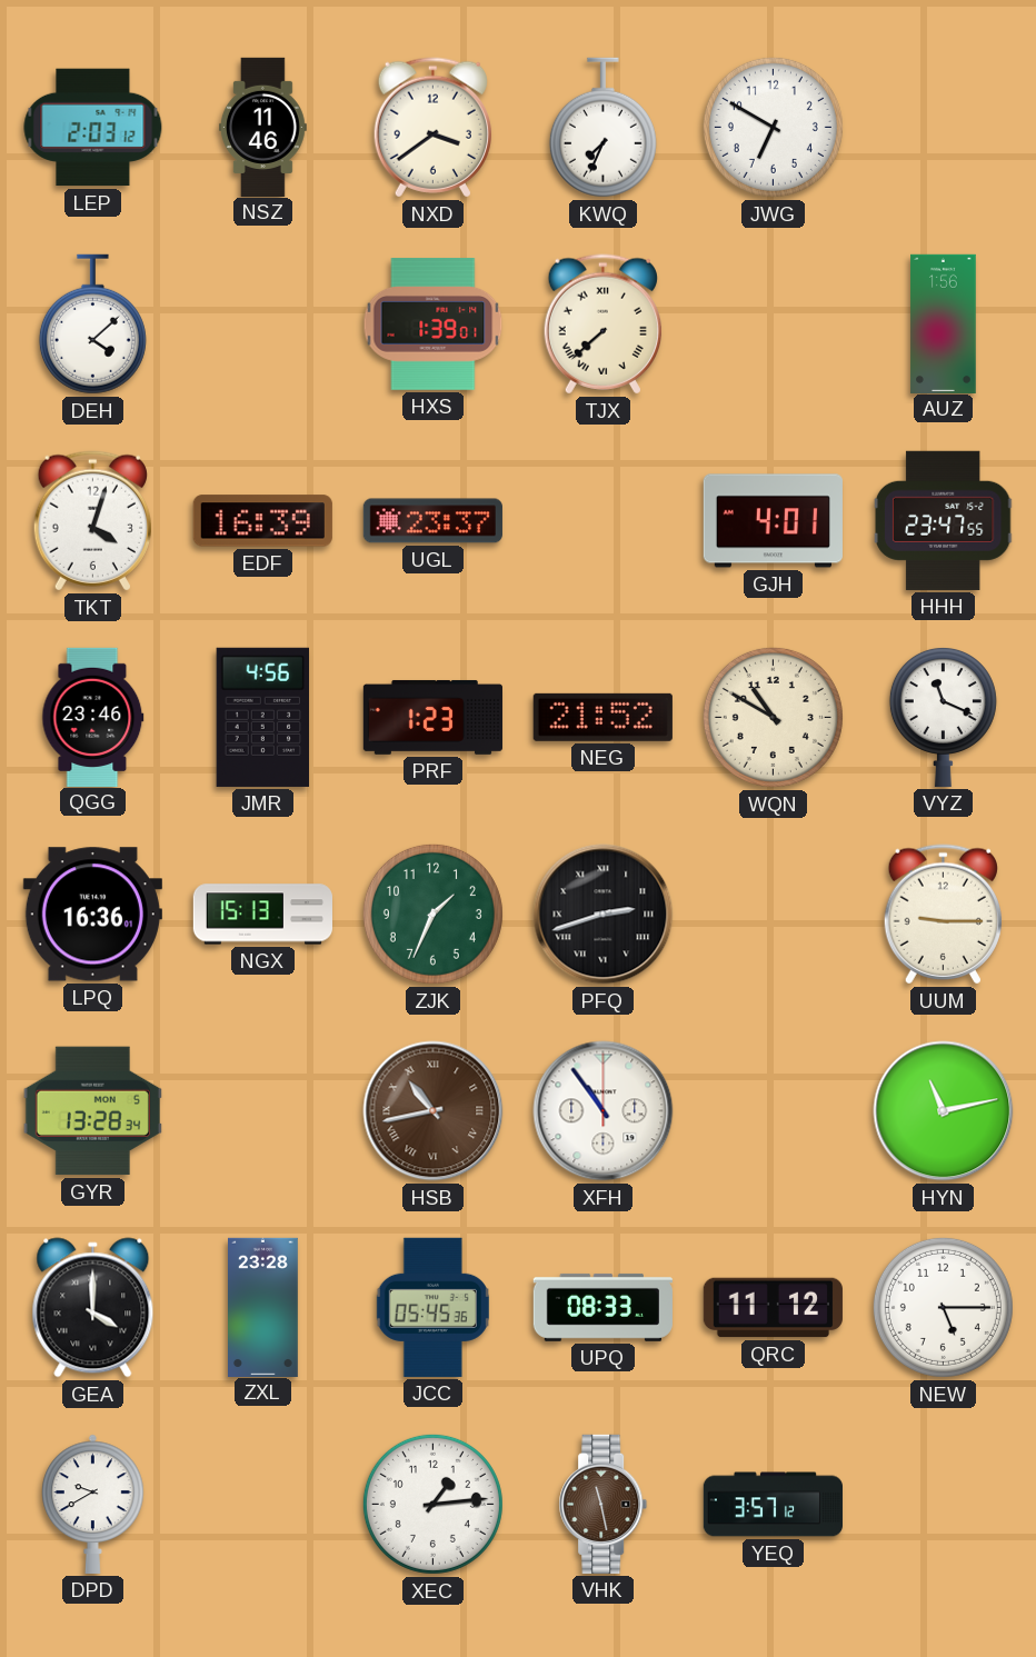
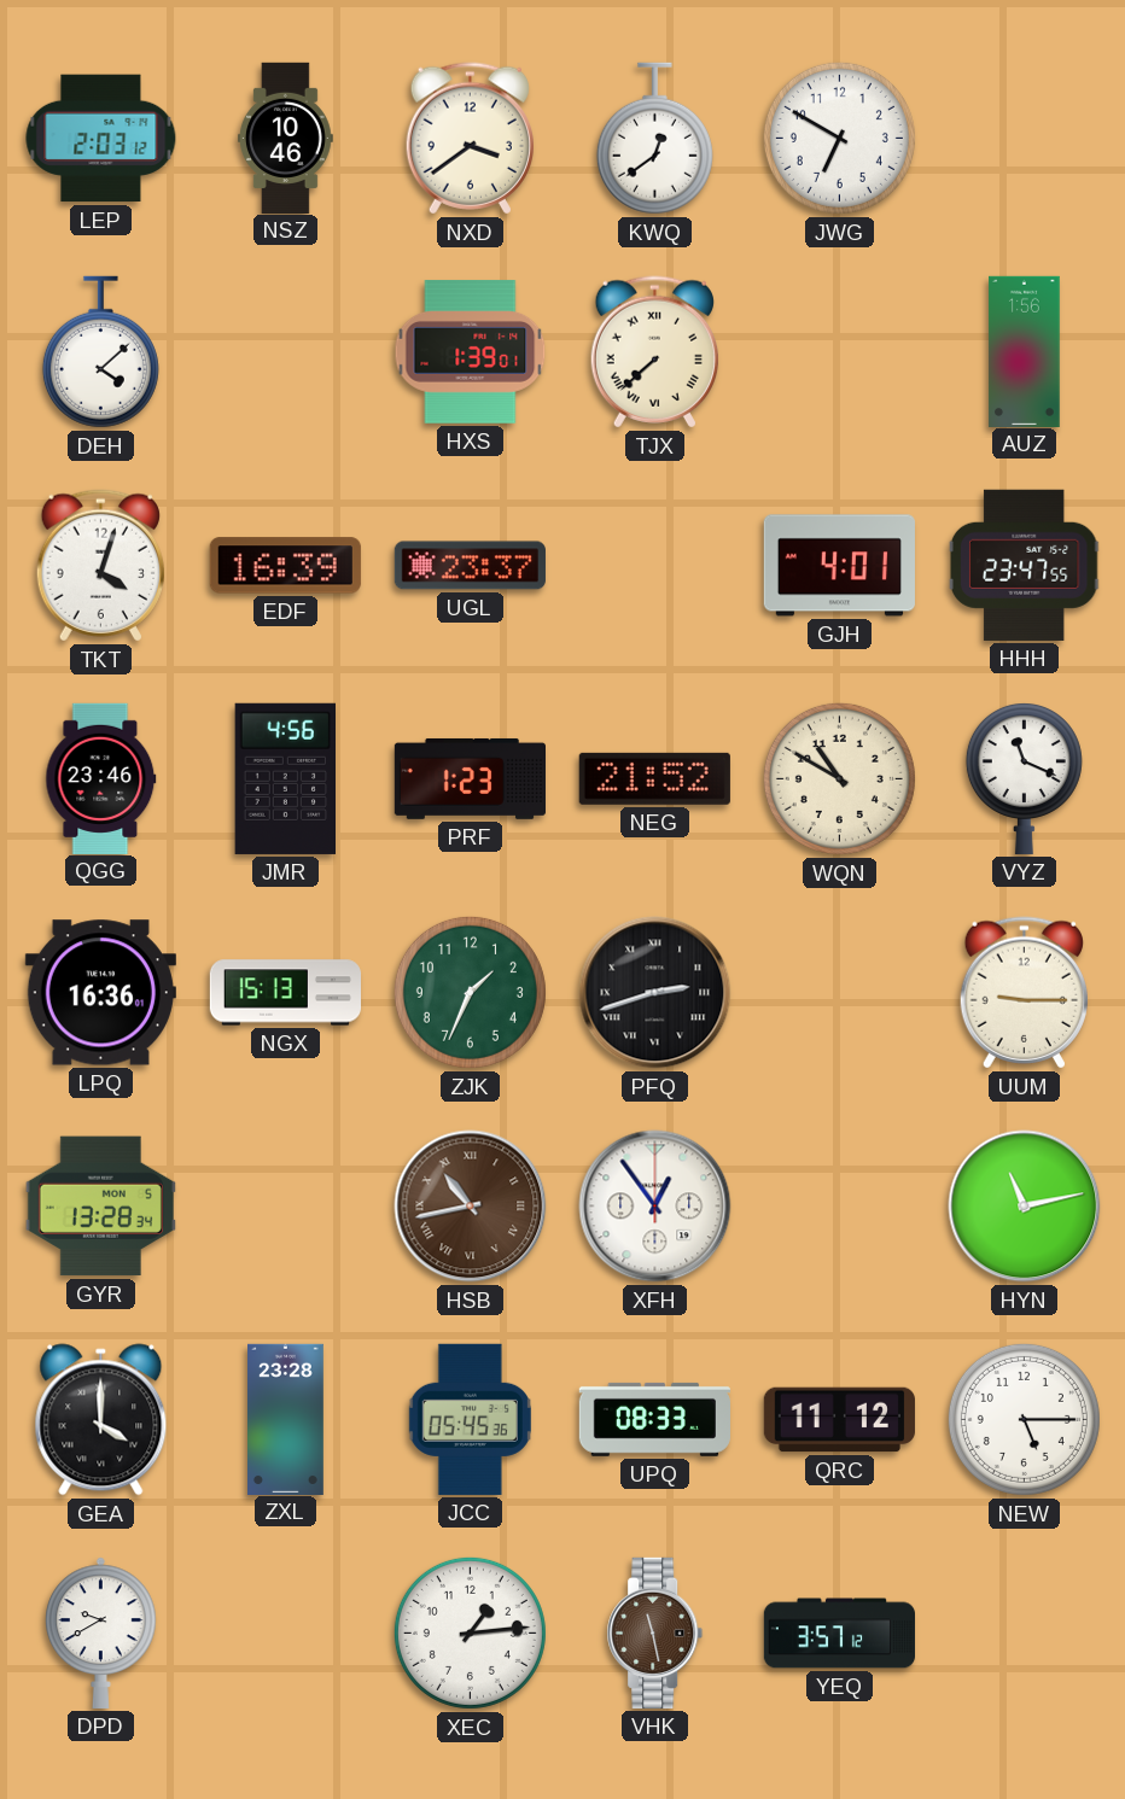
NSZ: 11:46 -> 10:46 (286, 138)
KWQ: 7:34 -> 12:39 (654, 139)
XFH: 10:54 -> 12:54 (655, 1207)
